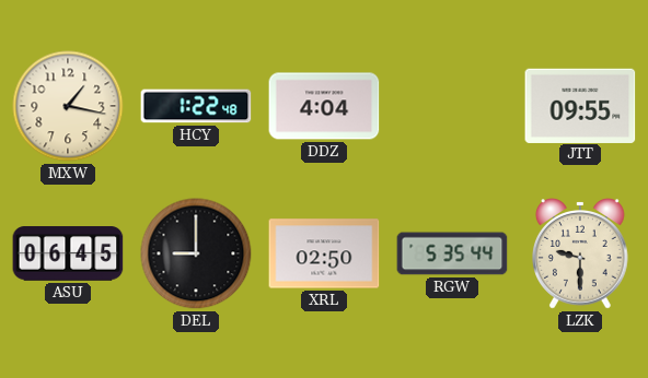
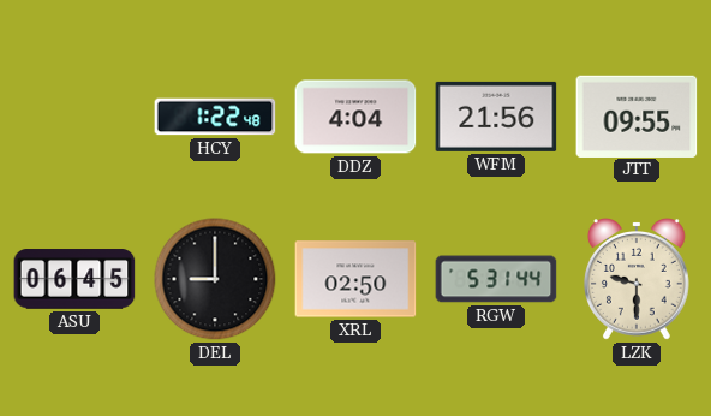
MXW: 1:17 -> none (68, 106)
WFM: none -> 21:56 (496, 117)
RGW: 5:35 -> 5:31 (496, 279)
